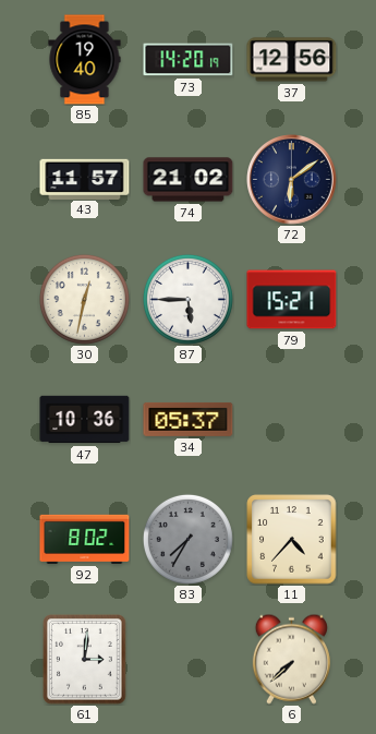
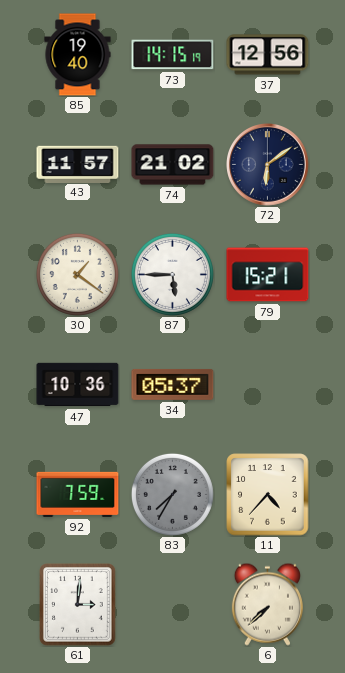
73: 14:20 -> 14:15 (173, 55)
30: 12:32 -> 1:21 (77, 274)
92: 8:02 -> 7:59 (78, 494)
